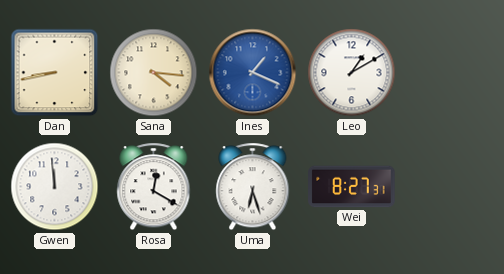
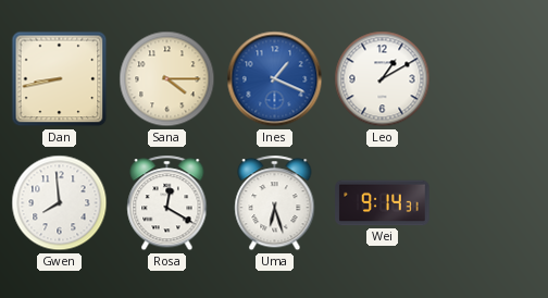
Sana: 4:16 -> 4:15 (167, 79)
Gwen: 11:59 -> 7:59 (60, 203)
Wei: 8:27 -> 9:14 (383, 203)
